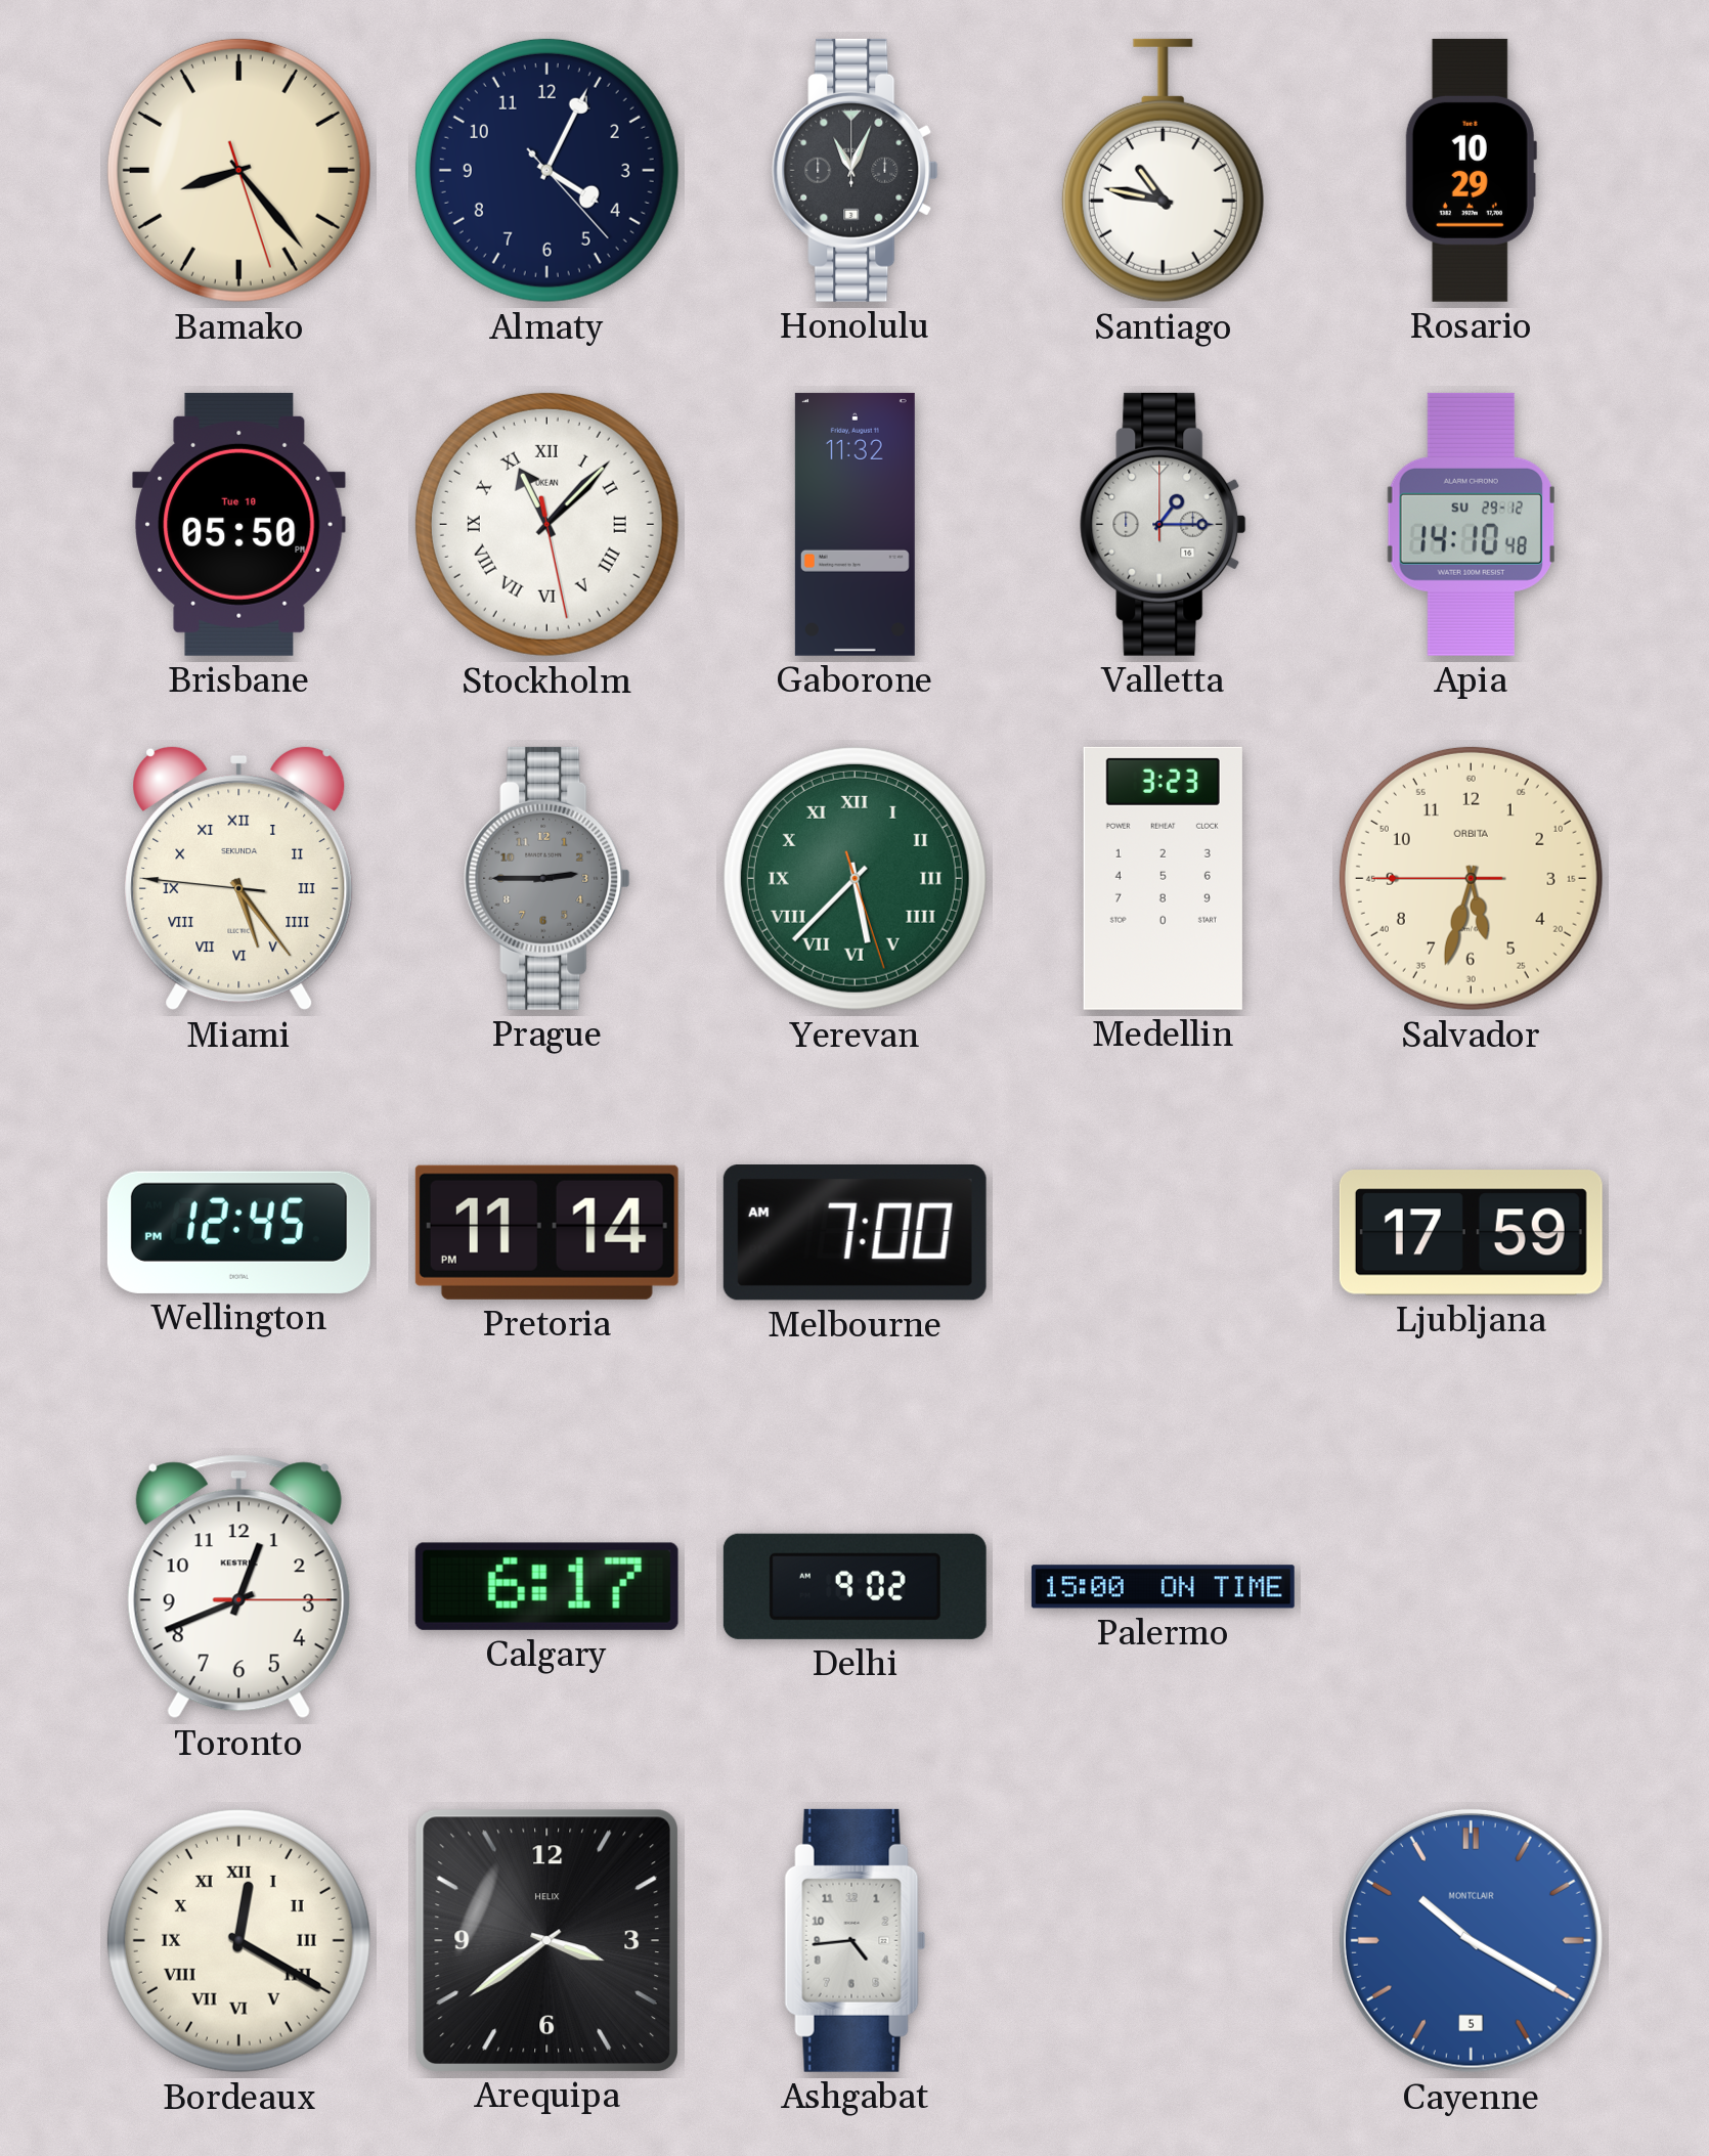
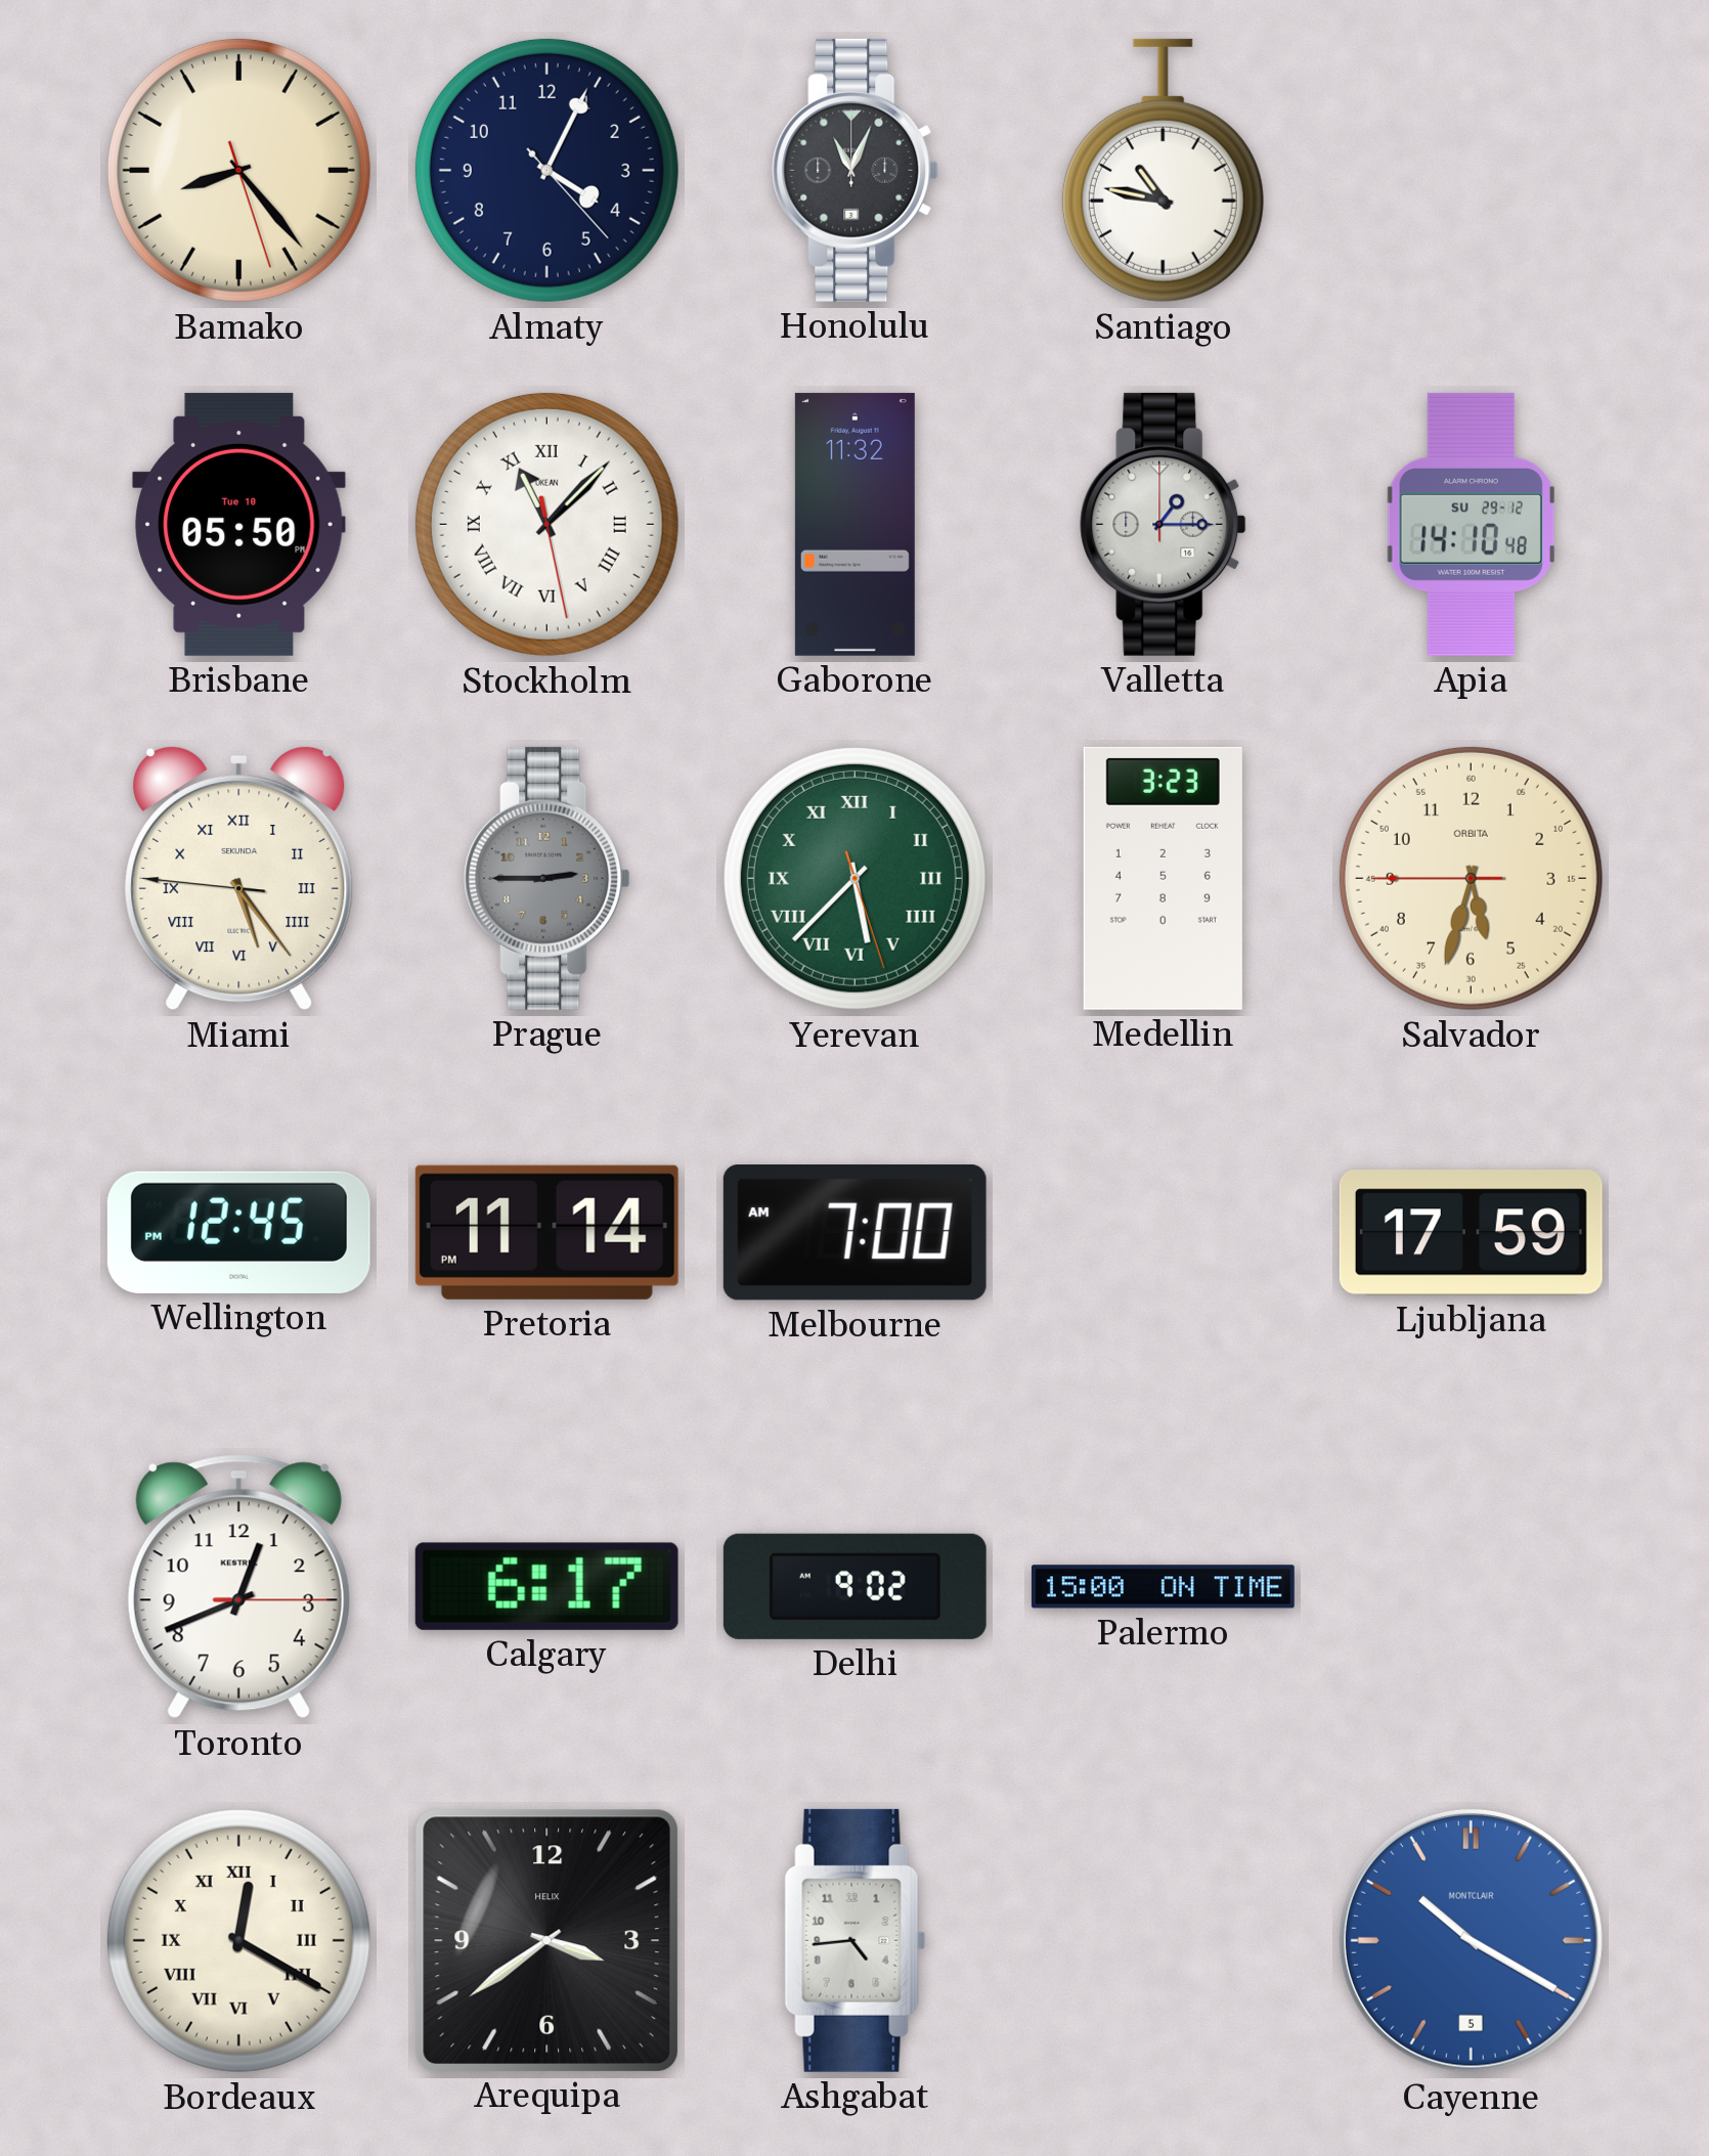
Rosario: 10:29 -> none (1471, 170)
